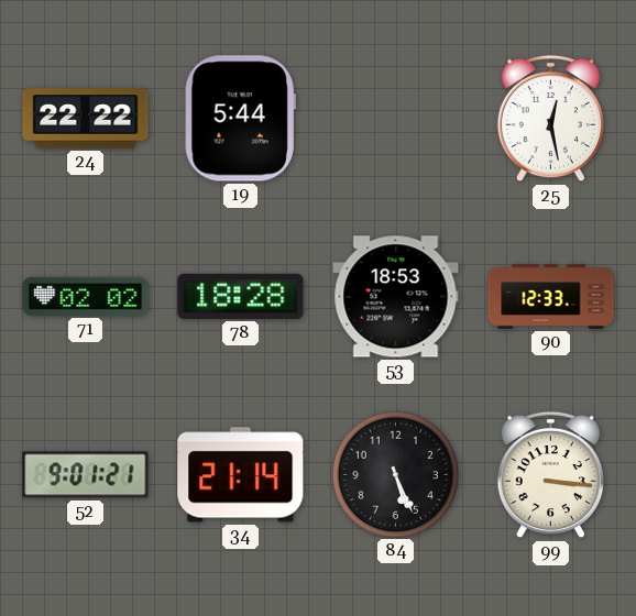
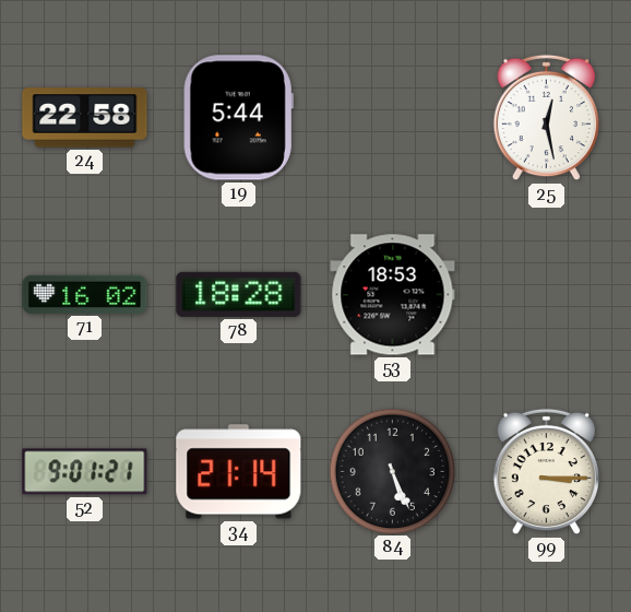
24: 22:22 -> 22:58 (85, 118)
71: 02:02 -> 16:02 (85, 294)
90: 12:33 -> none (551, 297)
99: 3:16 -> 3:15 (546, 472)
